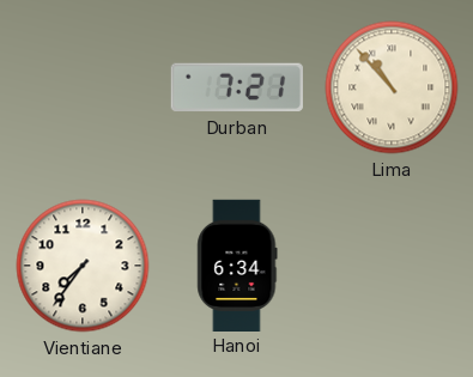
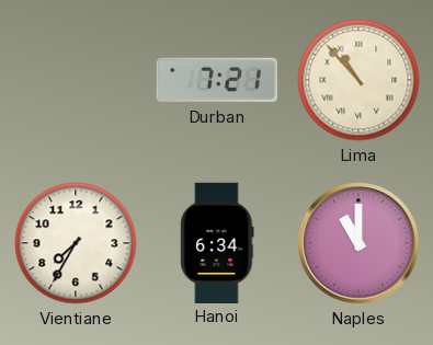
Vientiane: 7:36 -> 7:35 (76, 243)
Naples: none -> 11:00 (358, 243)
